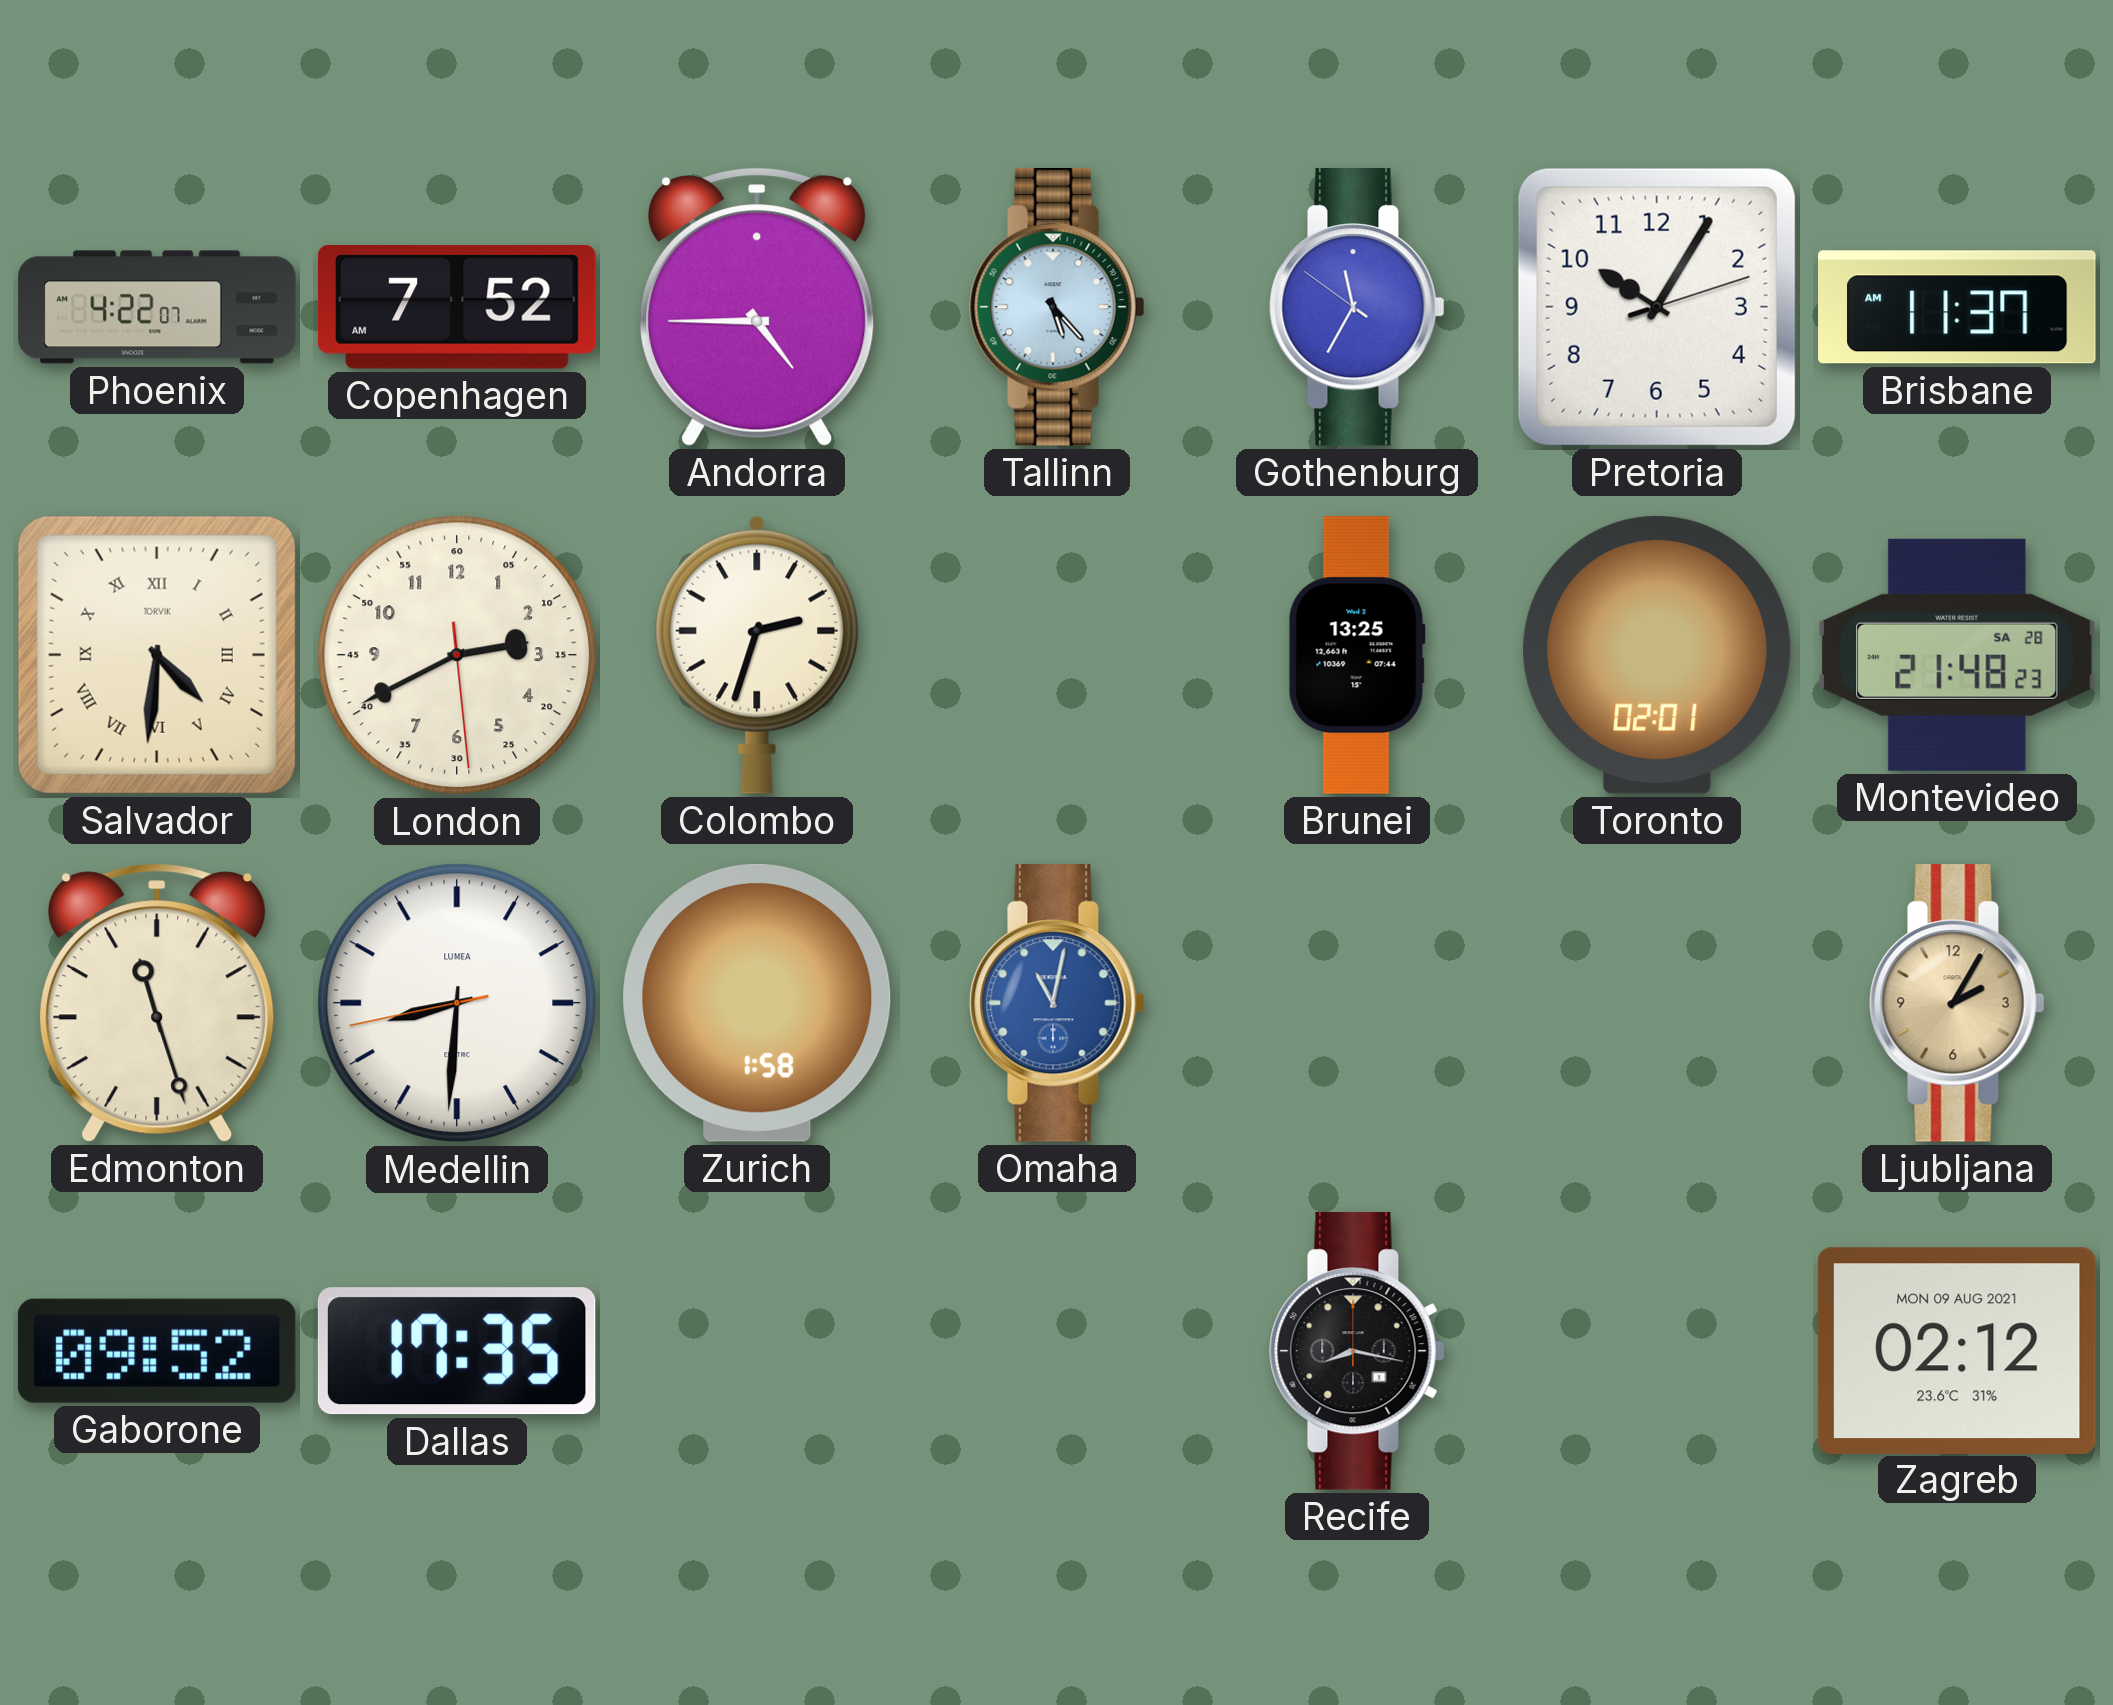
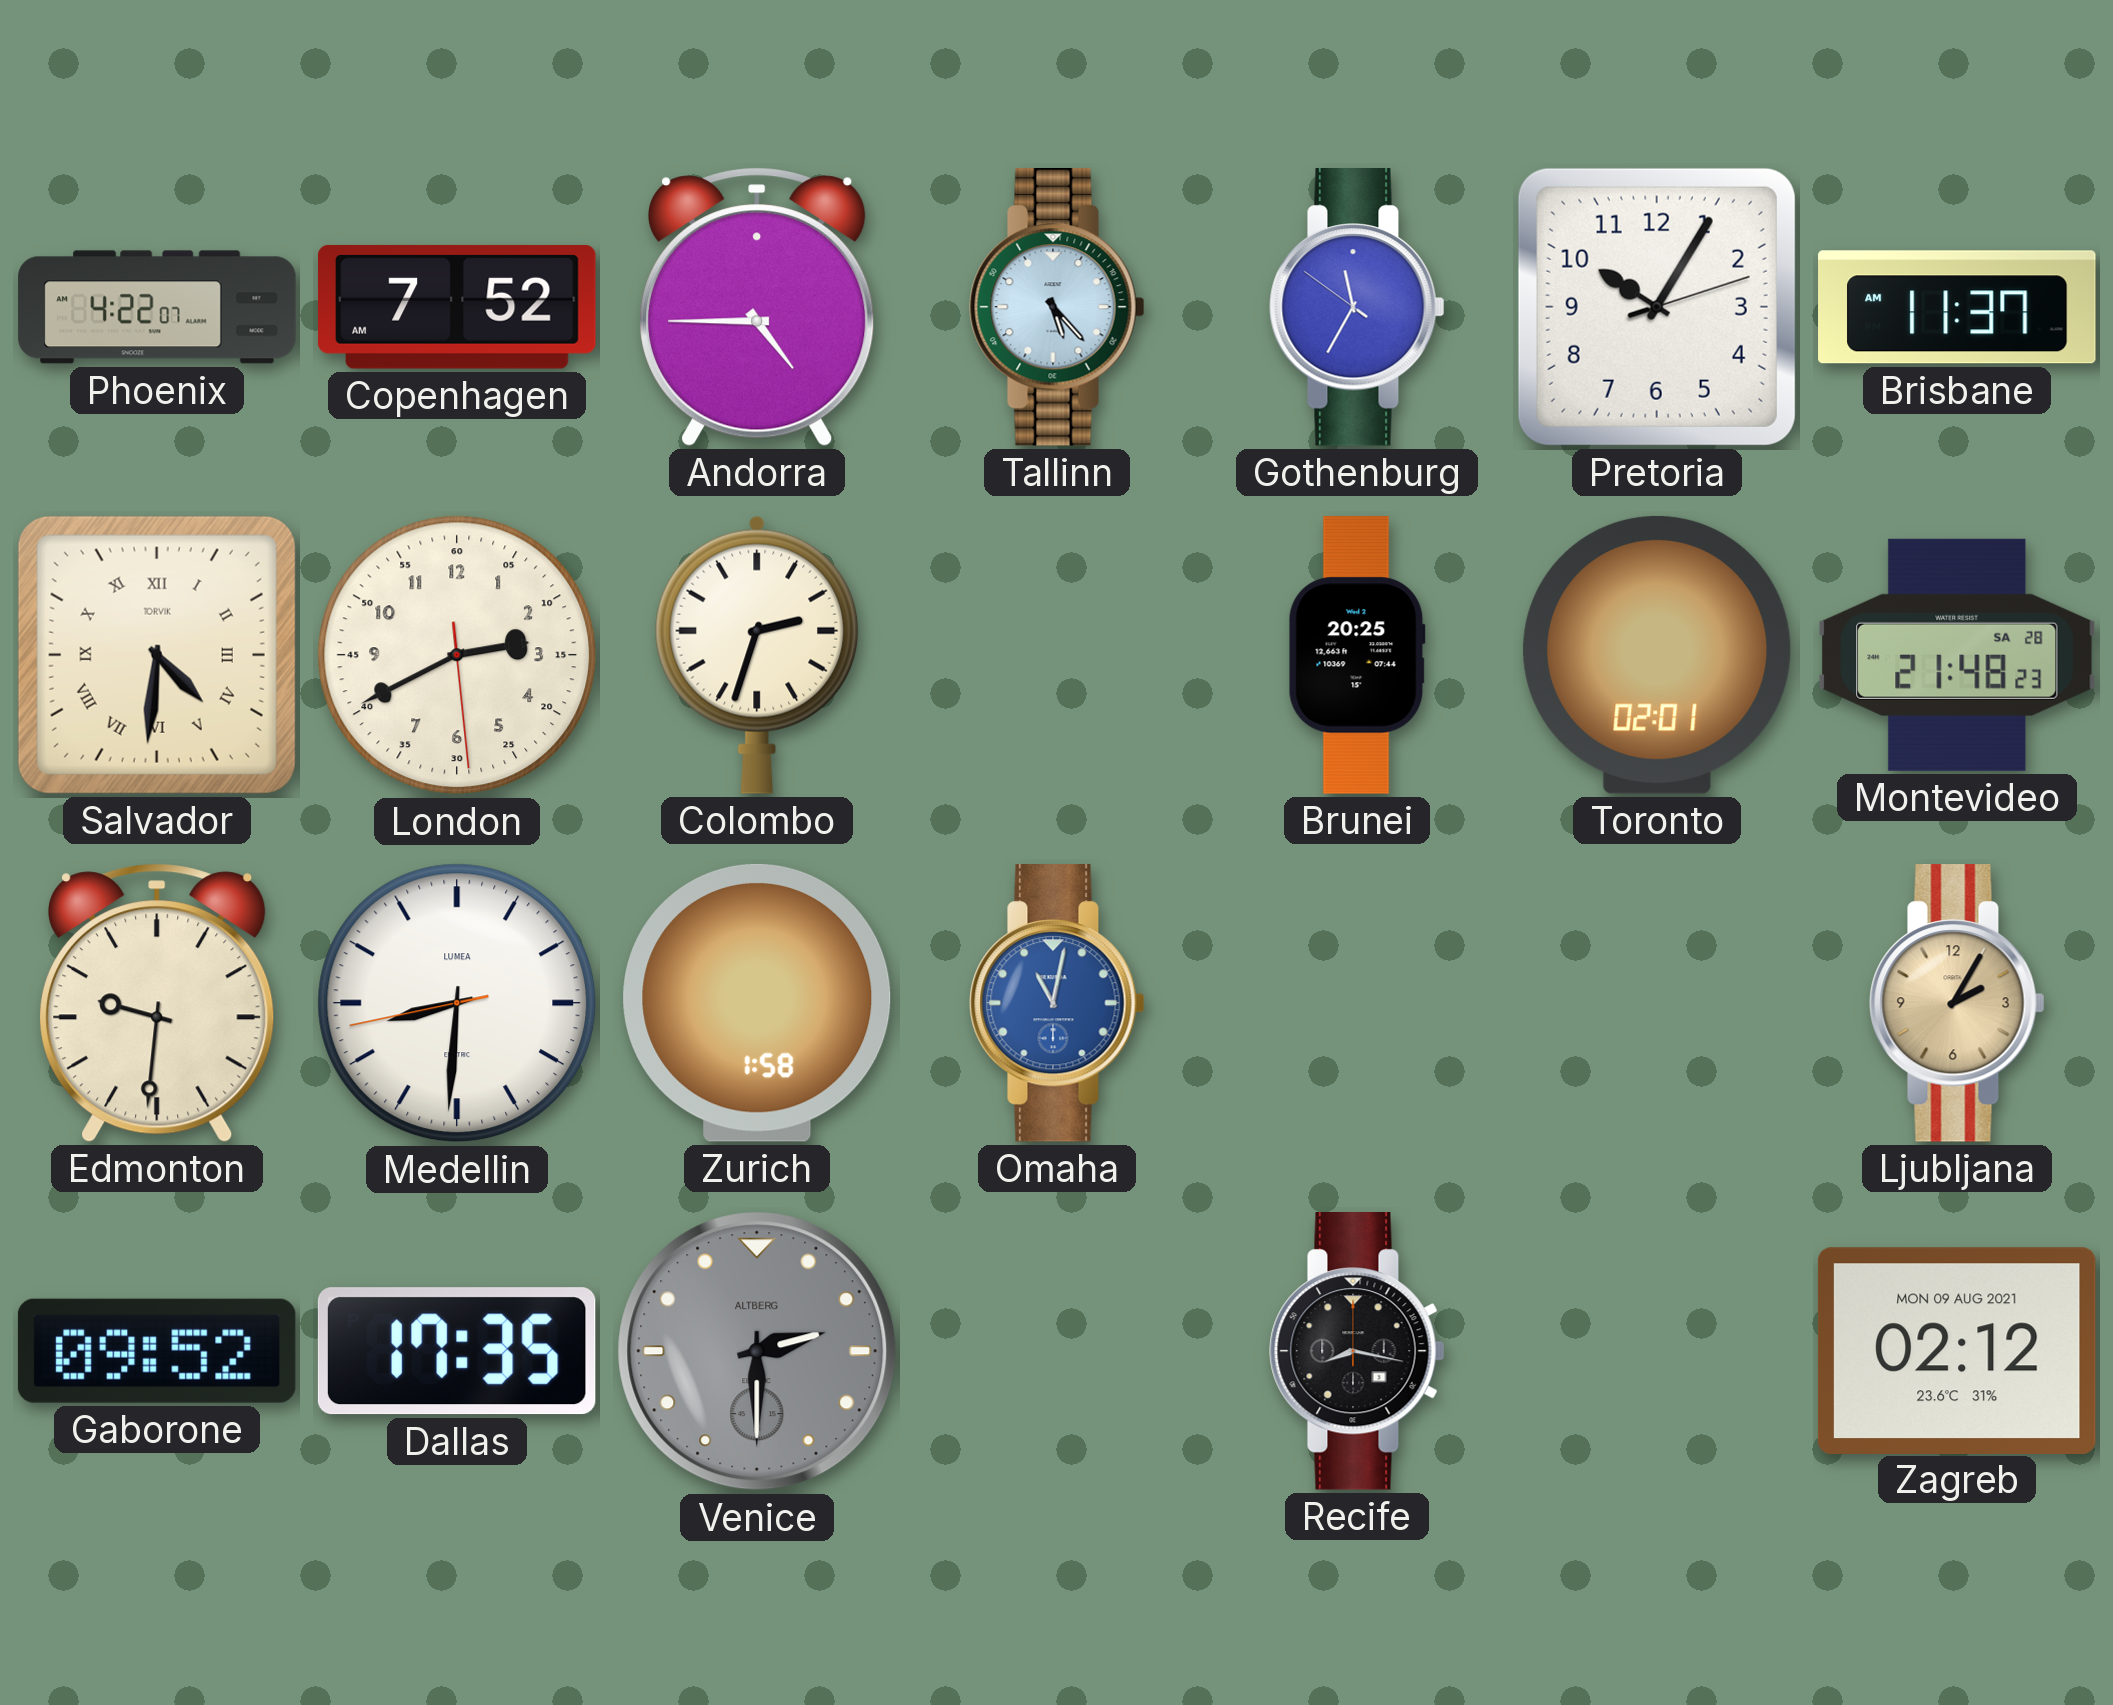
Brunei: 13:25 -> 20:25 (1357, 655)
Edmonton: 11:27 -> 9:31 (157, 1003)
Venice: none -> 2:30 (757, 1351)
